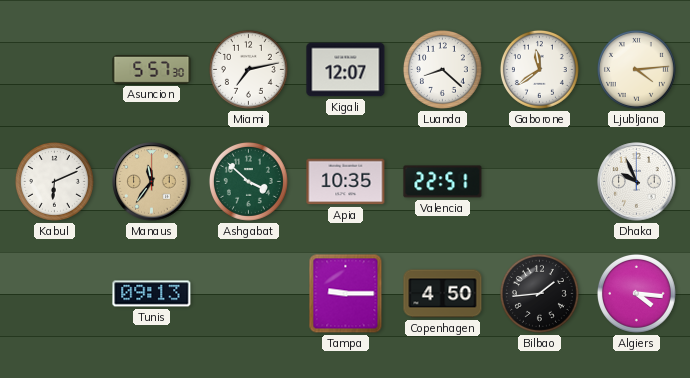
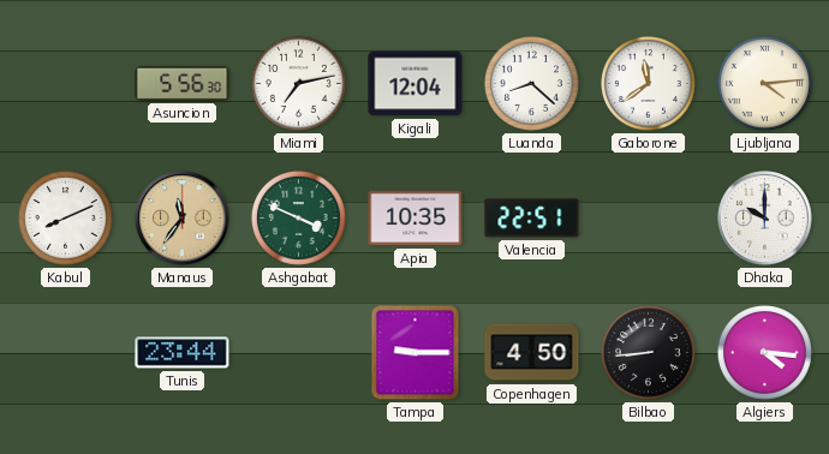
Asuncion: 5:57 -> 5:56 (183, 83)
Kigali: 12:07 -> 12:04 (416, 84)
Kabul: 6:11 -> 8:11 (65, 217)
Ashgabat: 3:52 -> 3:49 (298, 217)
Dhaka: 9:56 -> 10:00 (765, 219)
Tunis: 09:13 -> 23:44 (183, 353)
Bilbao: 1:44 -> 8:44 (648, 352)
